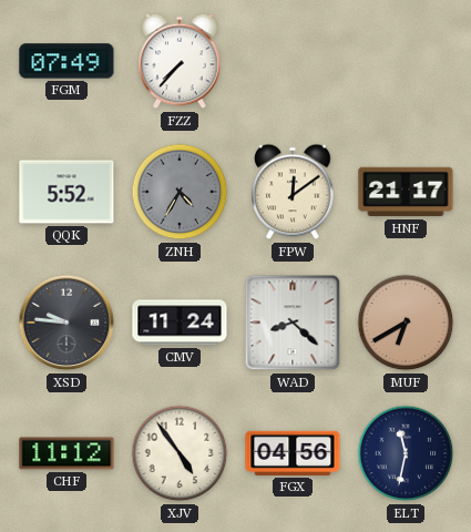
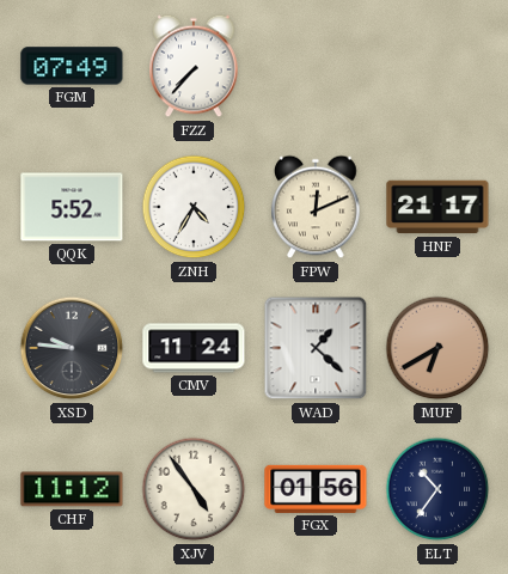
ZNH dial: grey -> white (194, 207)
FPW: 12:09 -> 12:11 (316, 207)
WAD: 8:22 -> 1:22 (316, 348)
FGX: 04:56 -> 01:56 (316, 489)
ELT: 11:32 -> 10:36 (437, 489)
